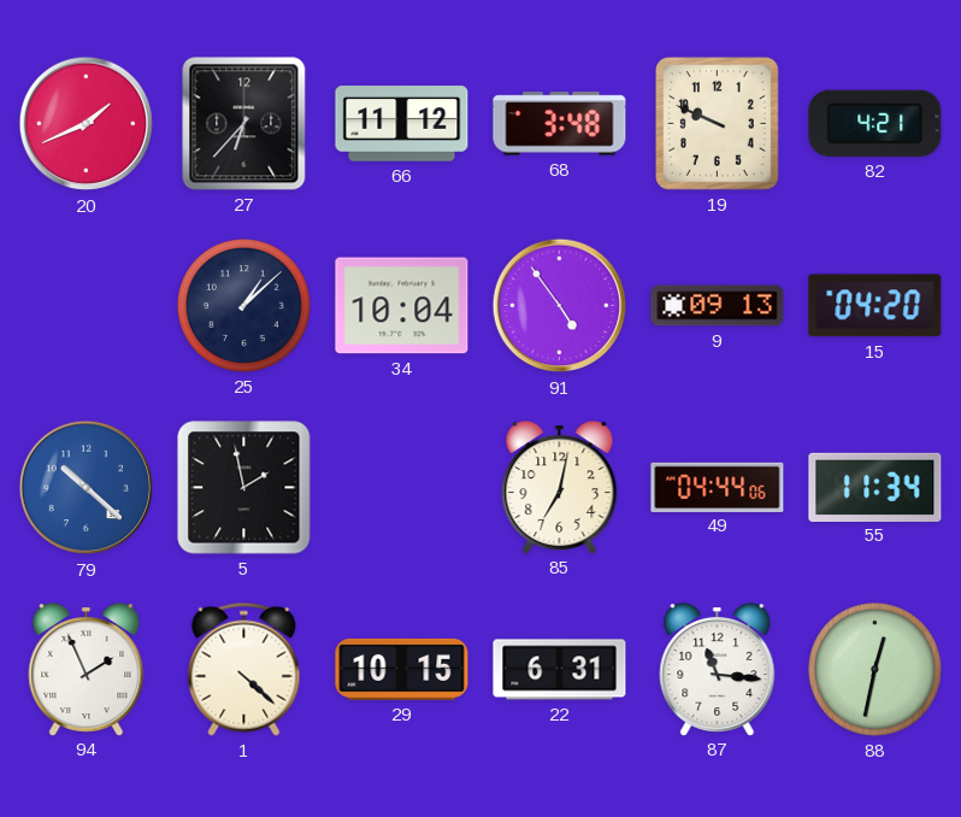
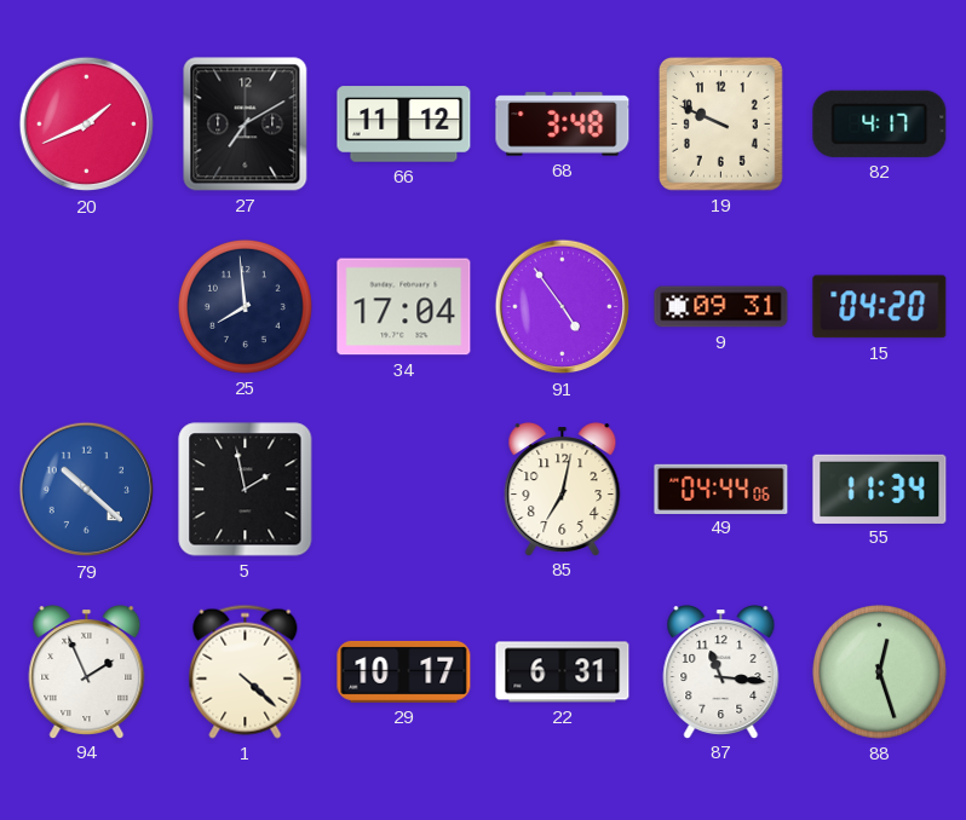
27: 6:37 -> 7:10 (246, 125)
82: 4:21 -> 4:17 (880, 123)
25: 1:08 -> 7:59 (245, 306)
34: 10:04 -> 17:04 (404, 307)
9: 09:13 -> 09:31 (721, 307)
29: 10:15 -> 10:17 (404, 671)
88: 12:32 -> 12:27 (879, 671)
